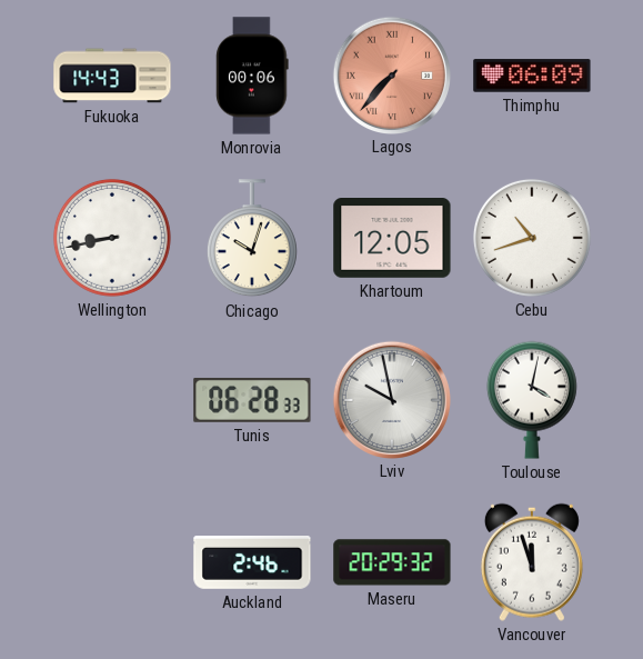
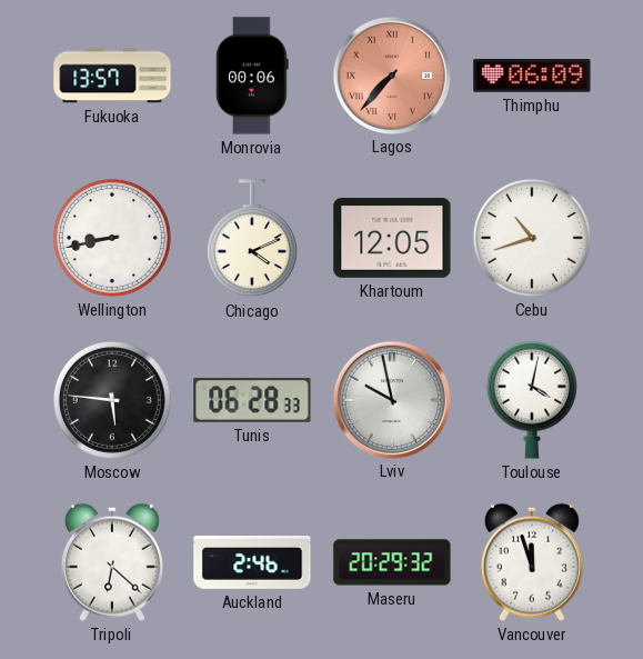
Fukuoka: 14:43 -> 13:57 (112, 76)
Chicago: 10:03 -> 4:11 (252, 239)
Moscow: none -> 5:46 (112, 400)
Tripoli: none -> 6:22 (112, 562)
